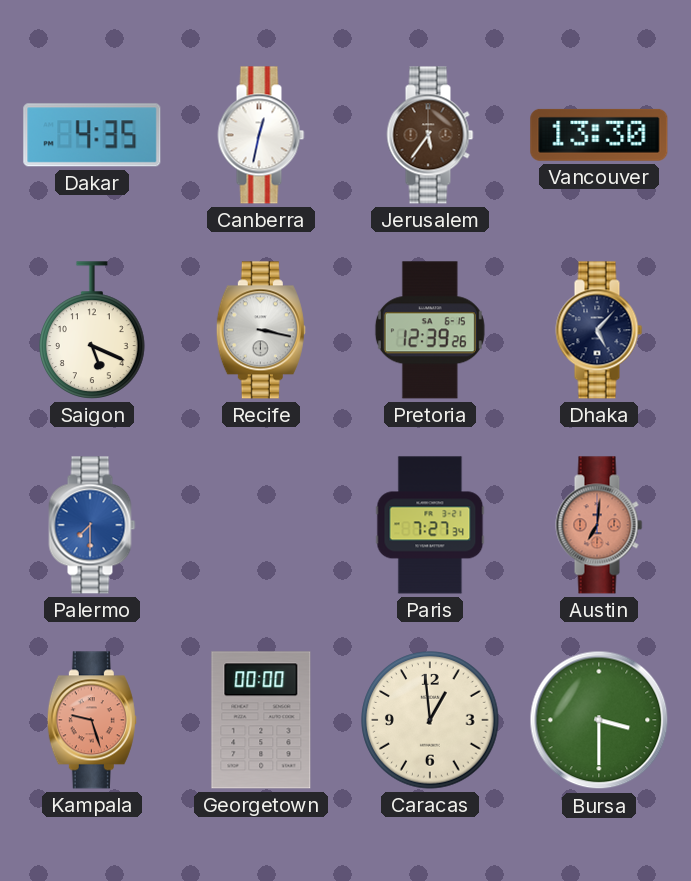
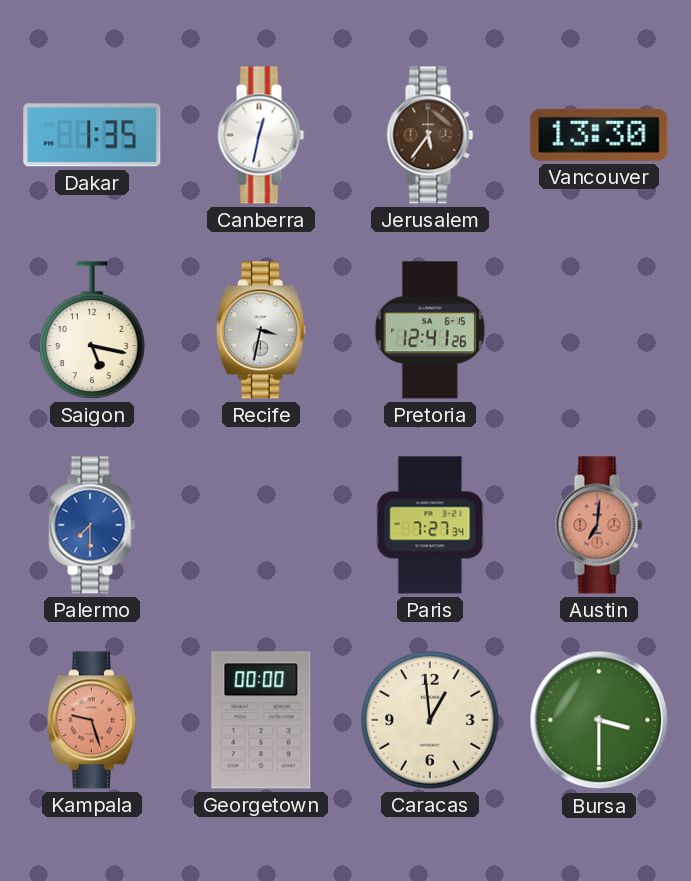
Dakar: 4:35 -> 1:35 (92, 135)
Saigon: 5:19 -> 5:17 (93, 330)
Recife: 3:17 -> 3:32 (261, 330)
Pretoria: 12:39 -> 12:41 (430, 330)
Dhaka: 5:07 -> none (599, 330)
